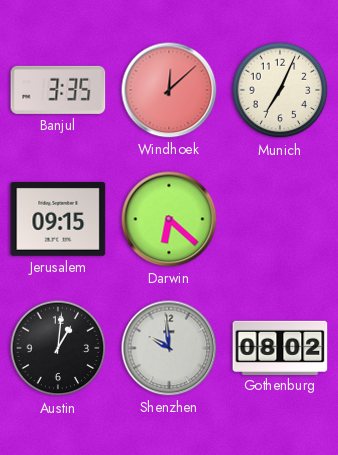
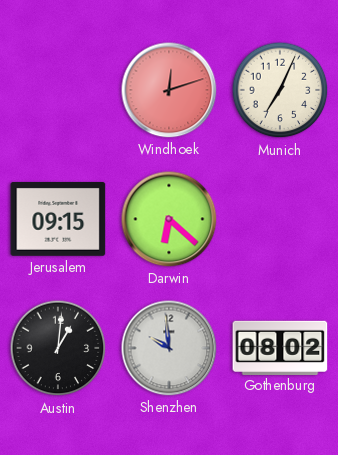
Banjul: 3:35 -> none (58, 90)
Windhoek: 12:08 -> 12:12 (169, 90)
